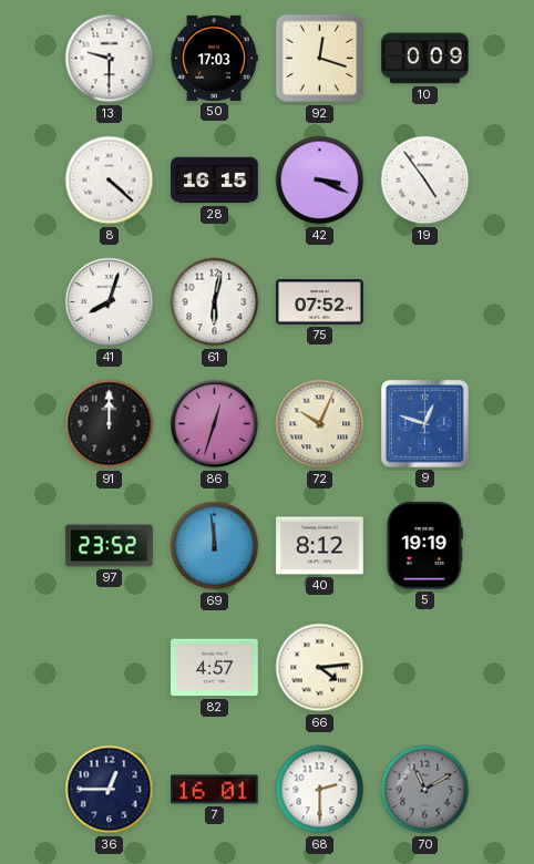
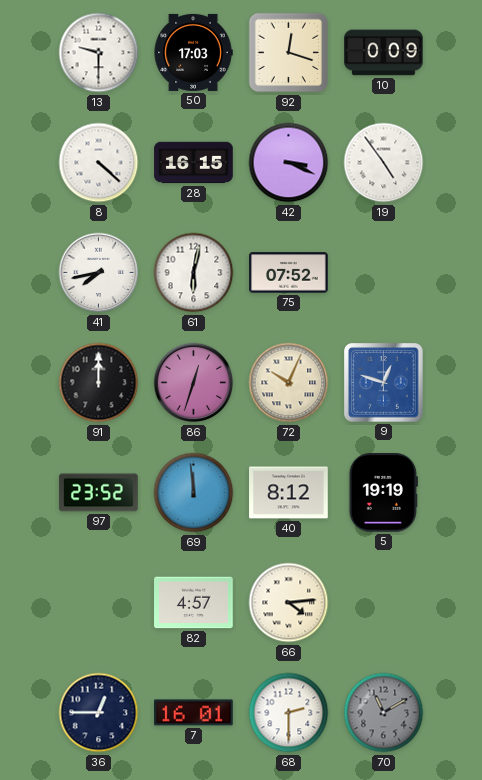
41: 8:03 -> 7:43 (99, 273)
